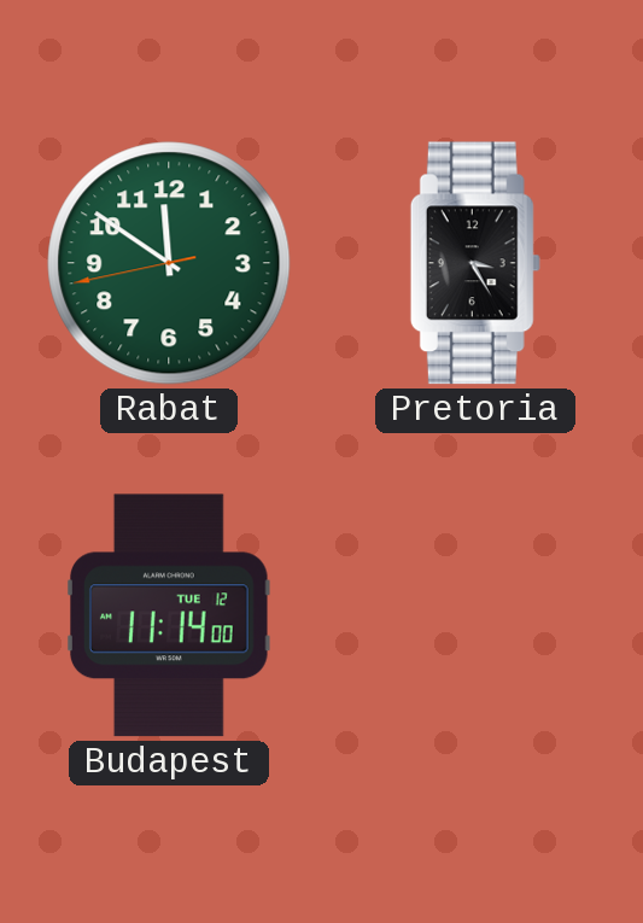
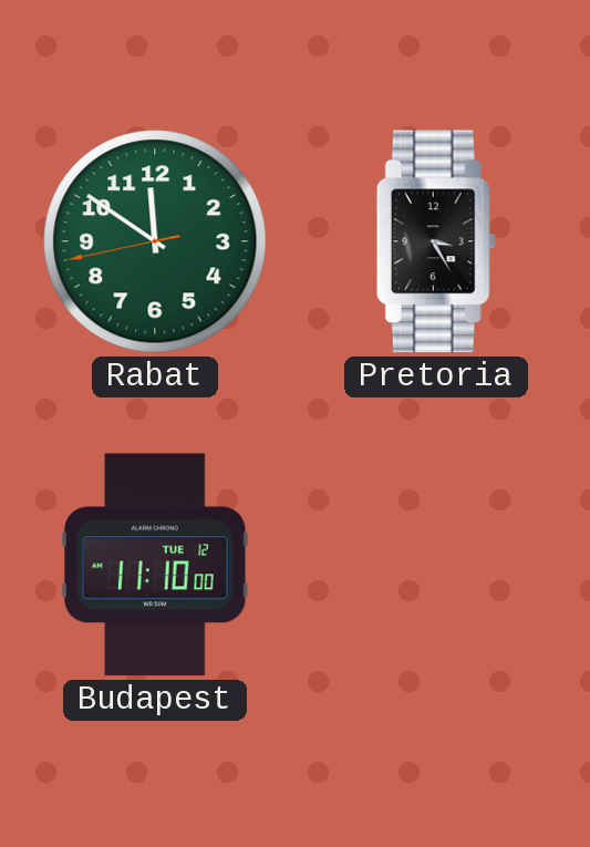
Budapest: 11:14 -> 11:10 (156, 565)
